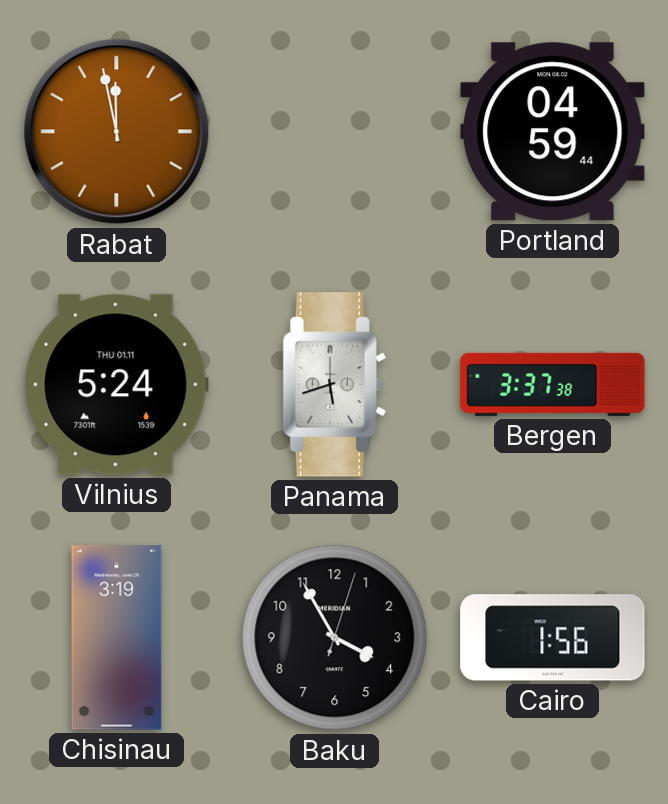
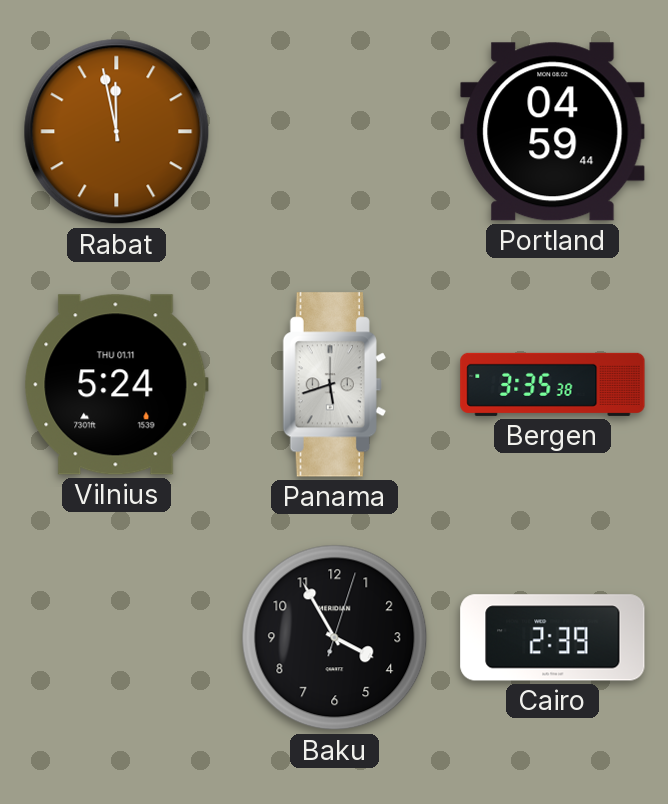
Bergen: 3:37 -> 3:35 (553, 384)
Chisinau: 3:19 -> none (117, 638)
Cairo: 1:56 -> 2:39 (553, 638)
